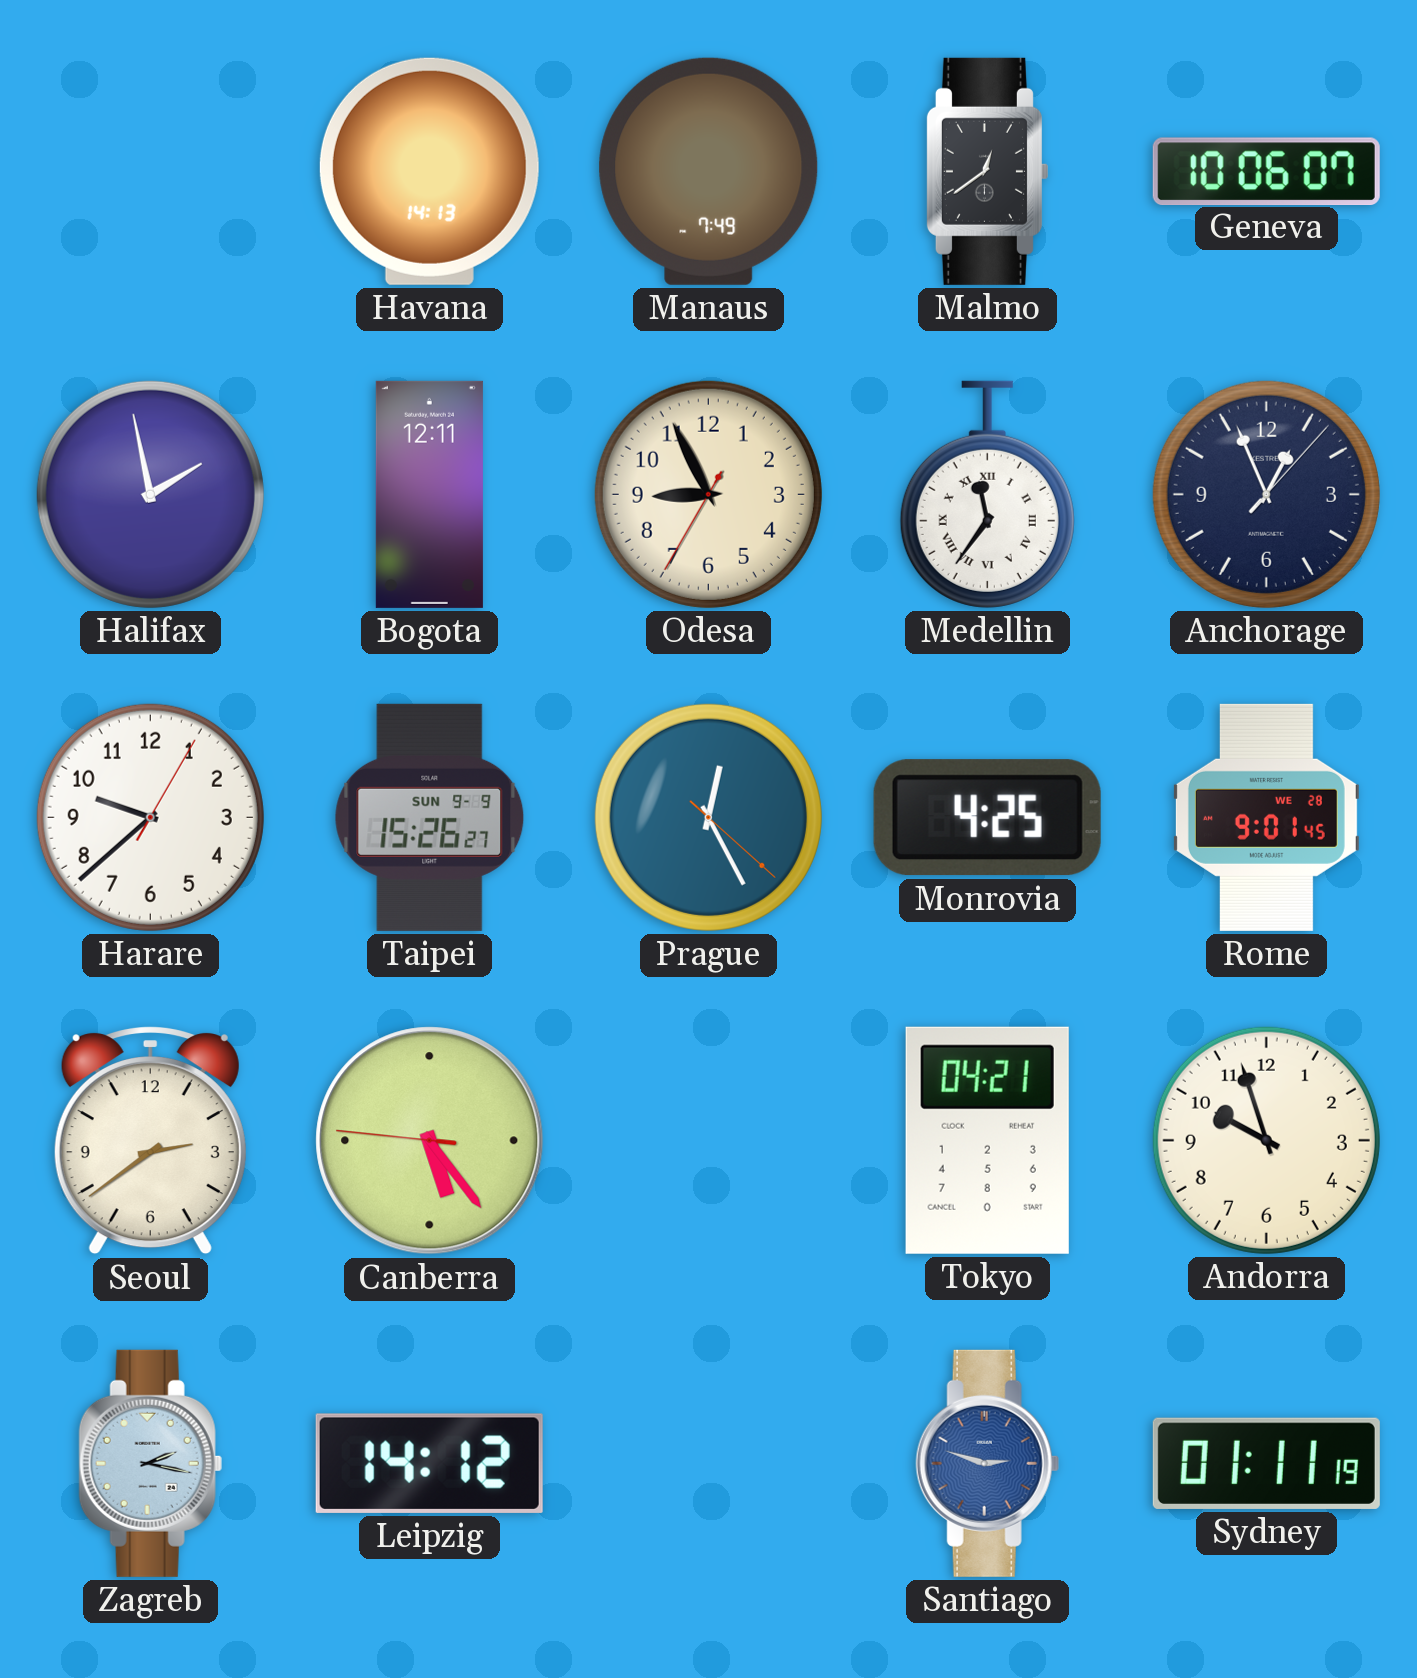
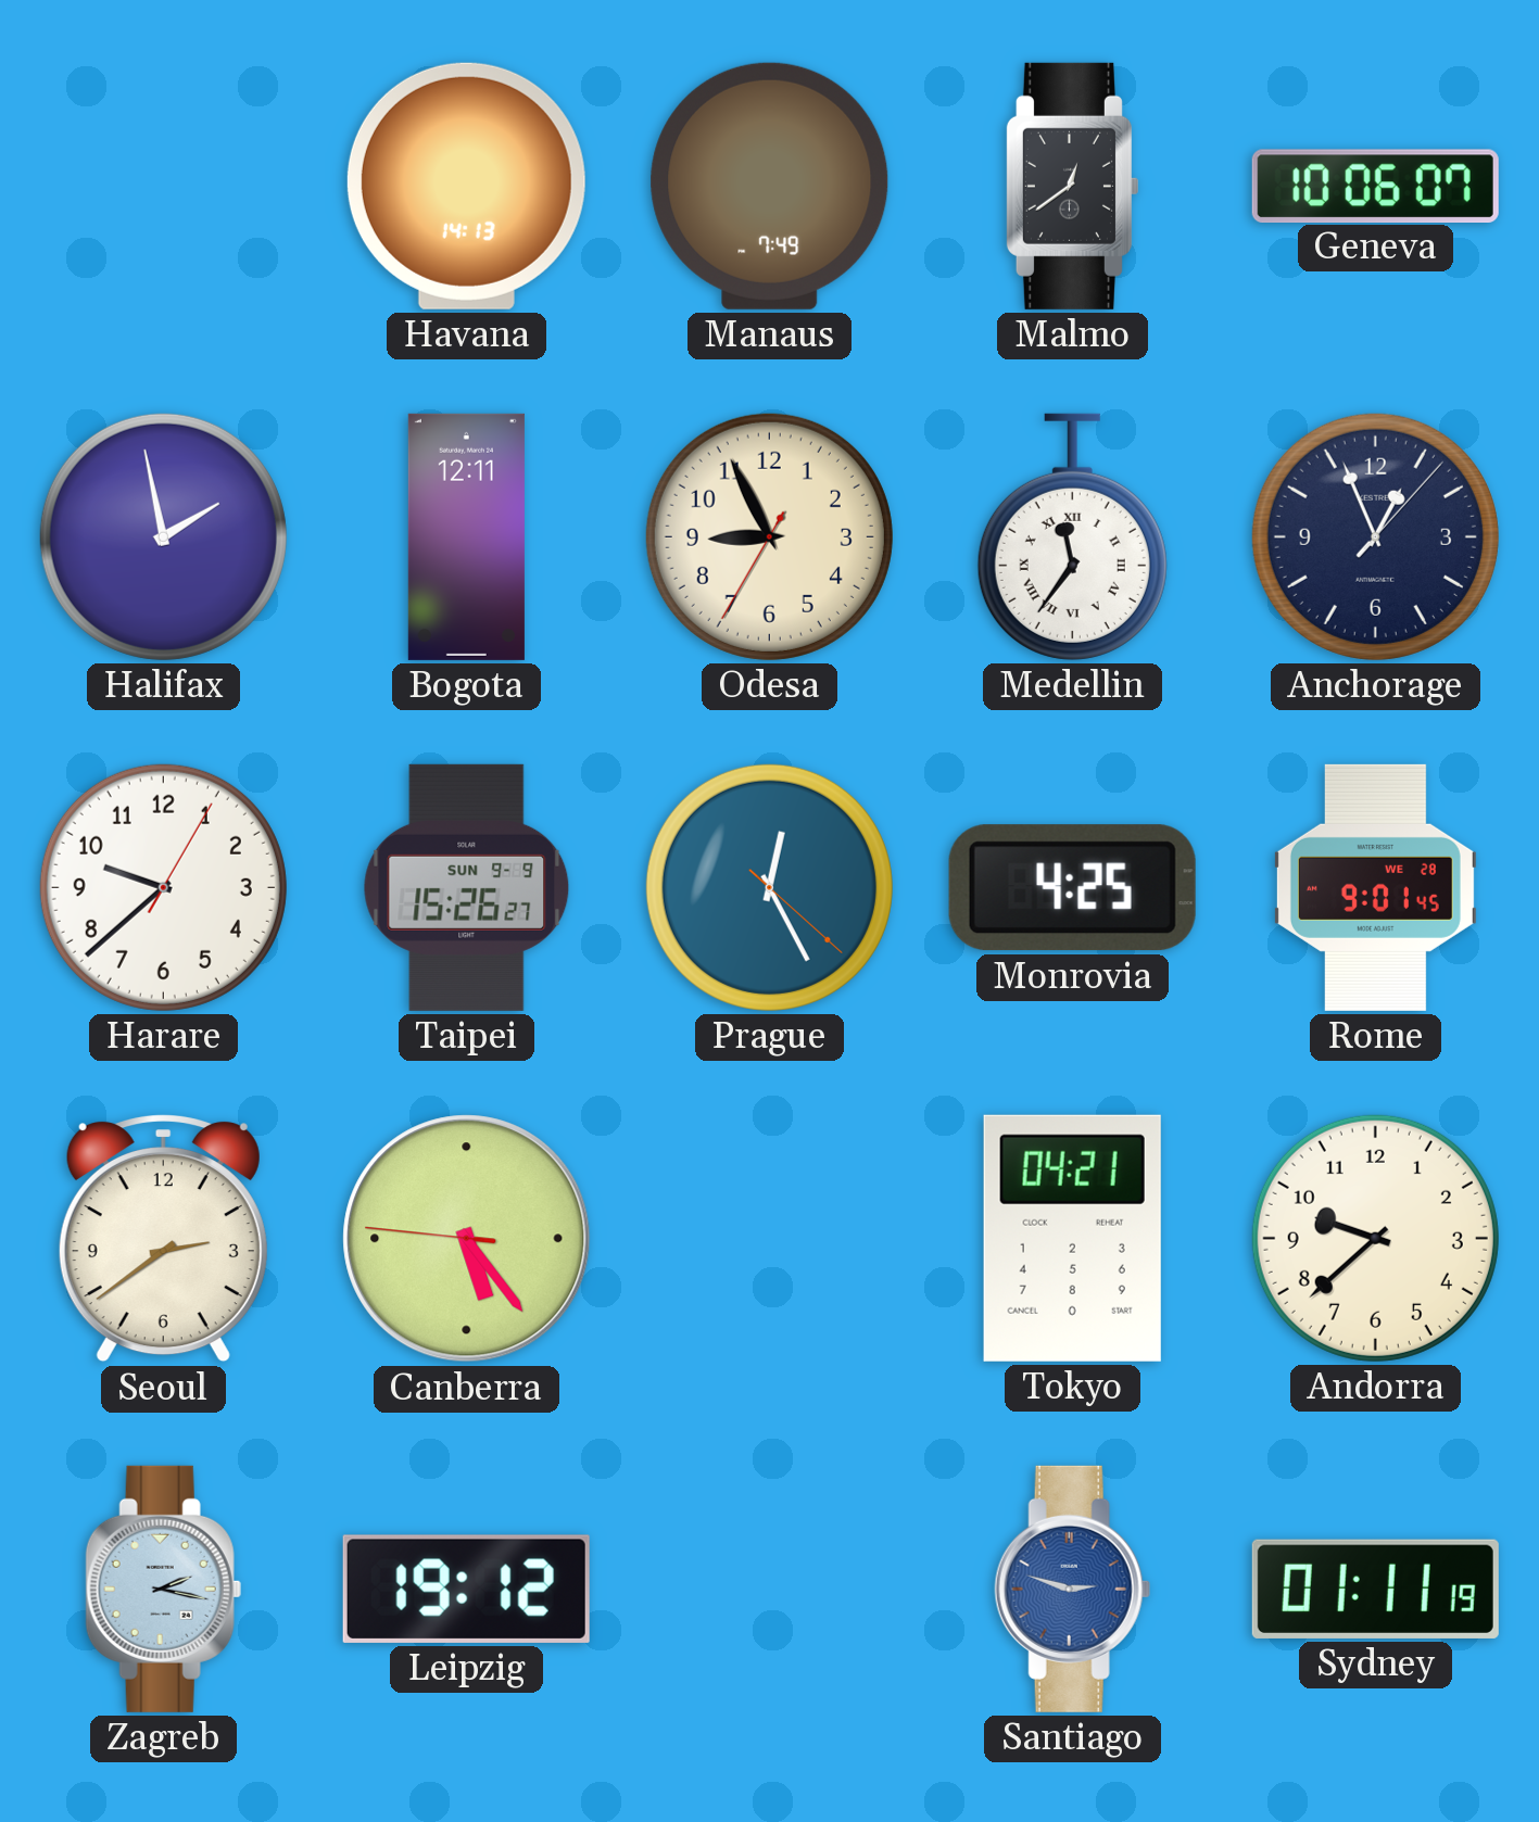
Andorra: 9:57 -> 9:38 (1375, 1238)
Leipzig: 14:12 -> 19:12 (466, 1589)
